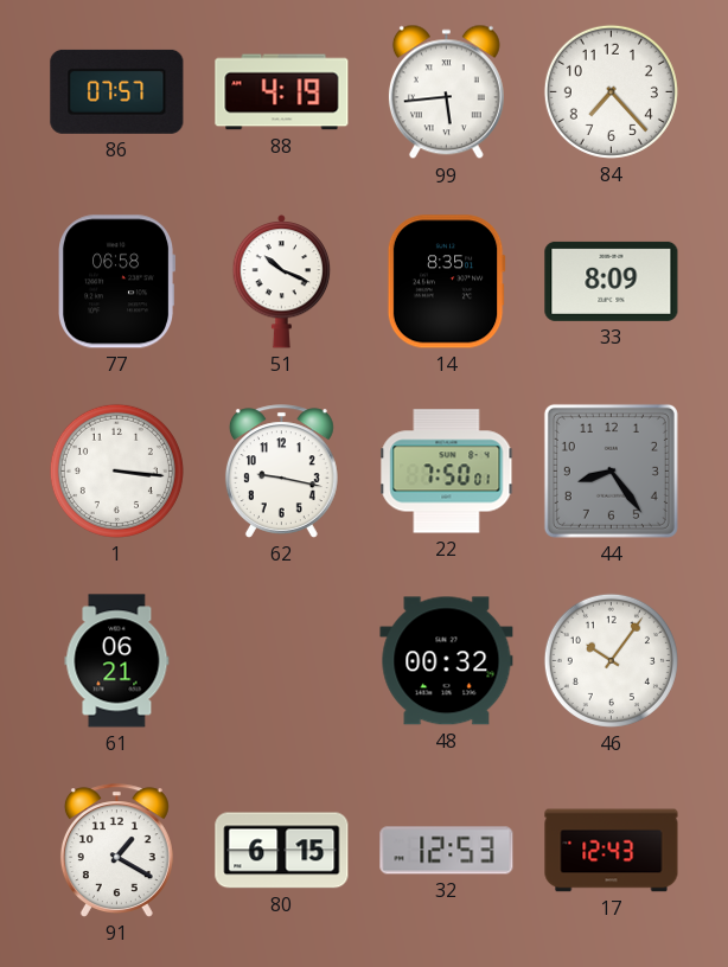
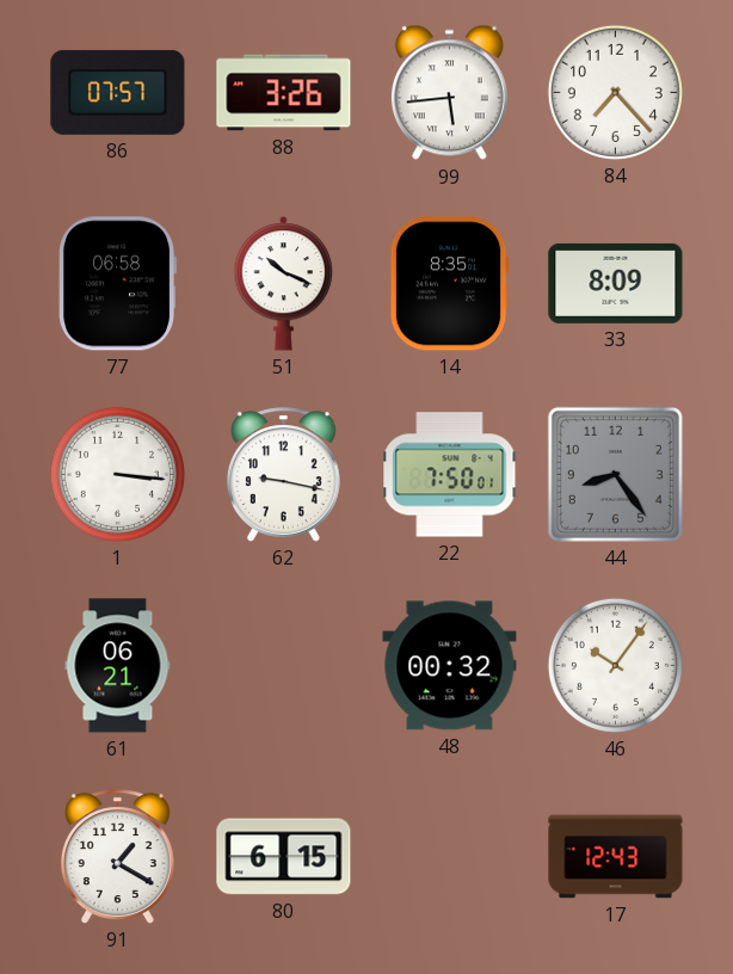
88: 4:19 -> 3:26 (284, 93)
32: 12:53 -> none (447, 851)
